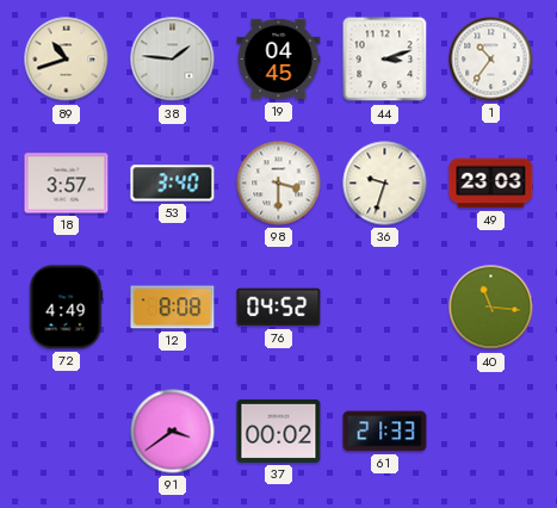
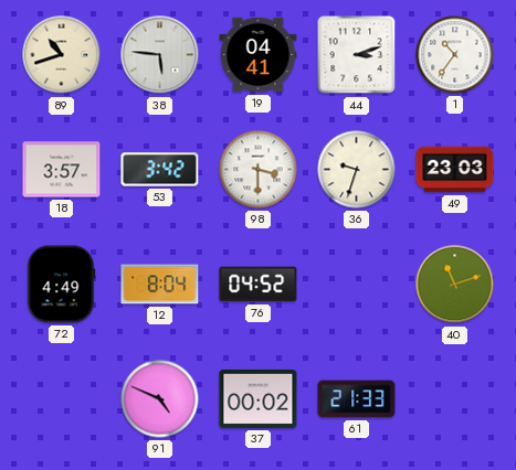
38: 1:46 -> 5:46 (160, 55)
19: 04:45 -> 04:41 (259, 55)
53: 3:40 -> 3:42 (160, 170)
12: 8:08 -> 8:04 (160, 285)
40: 11:16 -> 11:12 (455, 285)
91: 3:39 -> 4:49 (160, 399)
